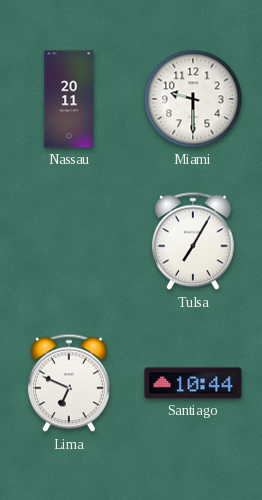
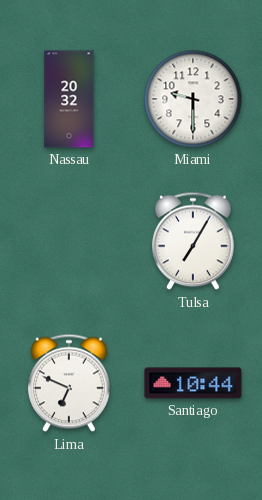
Nassau: 20:11 -> 20:32 (69, 99)
